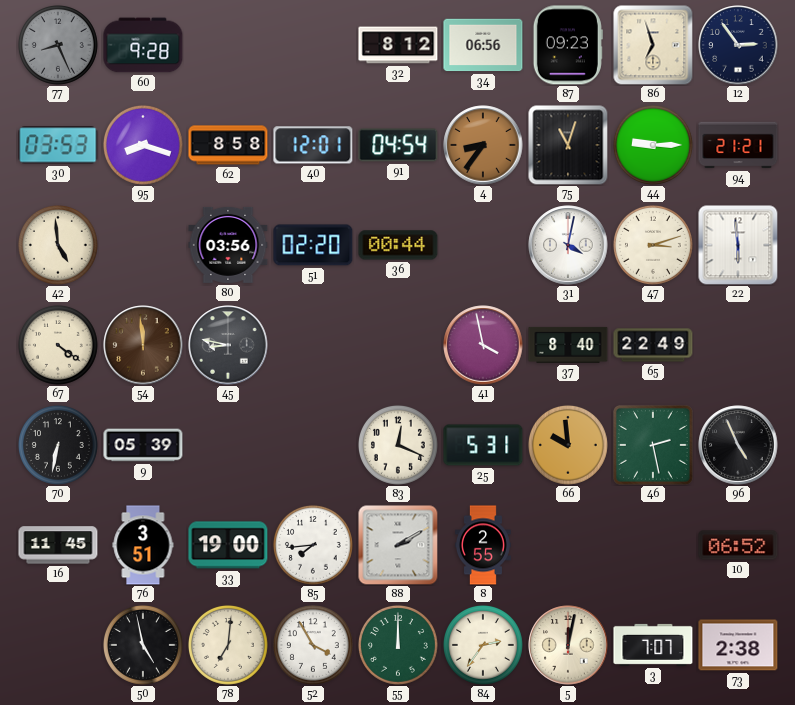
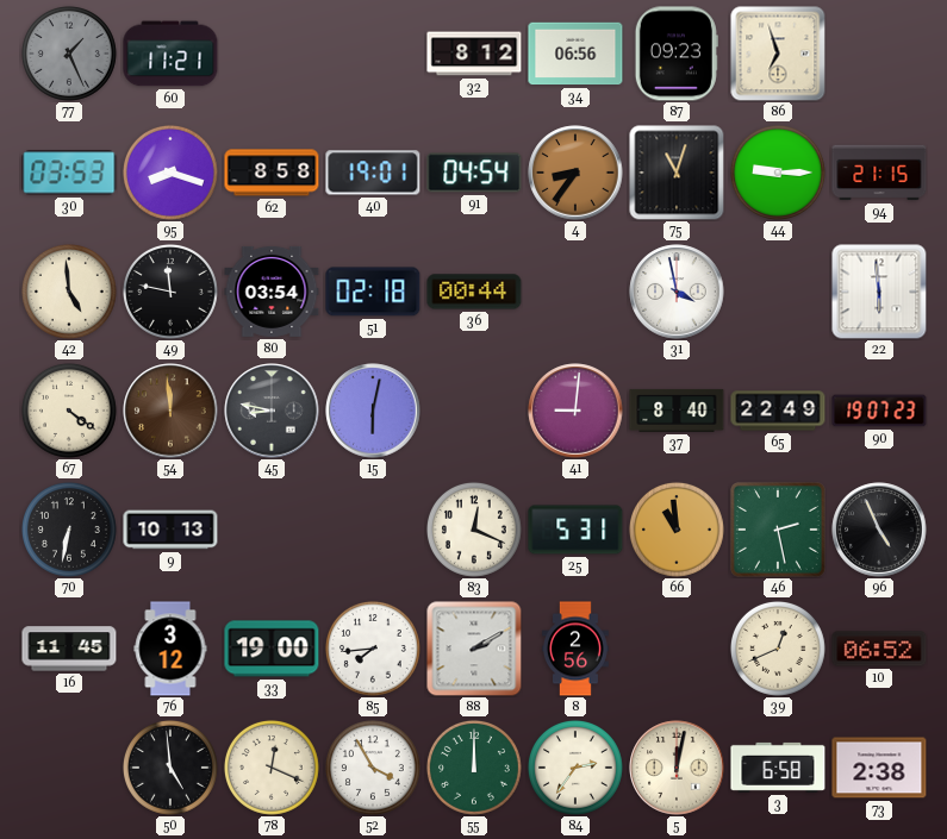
77: 8:26 -> 1:26 (69, 54)
60: 9:28 -> 11:21 (170, 54)
12: 2:54 -> none (738, 45)
40: 12:01 -> 19:01 (373, 173)
94: 21:21 -> 21:15 (879, 173)
49: none -> 11:47 (170, 292)
80: 03:56 -> 03:54 (272, 292)
51: 02:20 -> 02:18 (373, 292)
31: 4:02 -> 3:58 (677, 292)
47: 3:12 -> none (653, 245)
15: none -> 6:02 (373, 411)
41: 3:58 -> 9:01 (575, 411)
90: none -> 19:07 (879, 411)
9: 05:39 -> 10:13 (170, 530)
66: 9:59 -> 10:59 (677, 530)
76: 3:51 -> 3:12 (170, 649)
8: 2:55 -> 2:56 (575, 649)
39: none -> 12:41 (778, 649)
50: 4:58 -> 4:59 (170, 768)
78: 7:01 -> 12:19 (272, 768)
3: 7:07 -> 6:58 (778, 768)
